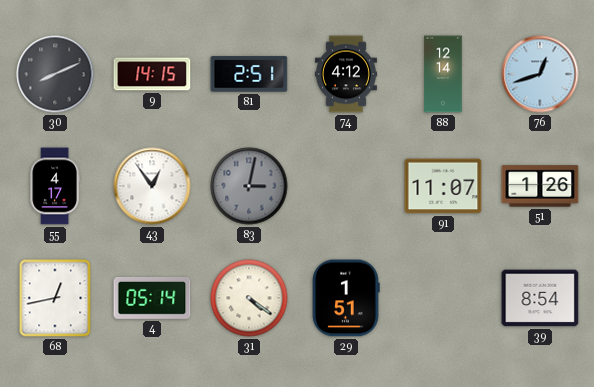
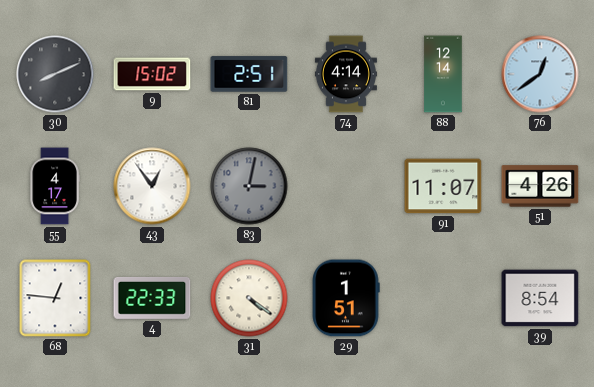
9: 14:15 -> 15:02 (152, 74)
74: 4:12 -> 4:14 (346, 74)
76: 12:42 -> 12:39 (540, 74)
51: 1:26 -> 4:26 (540, 186)
68: 12:43 -> 12:46 (55, 298)
4: 05:14 -> 22:33 (152, 298)
